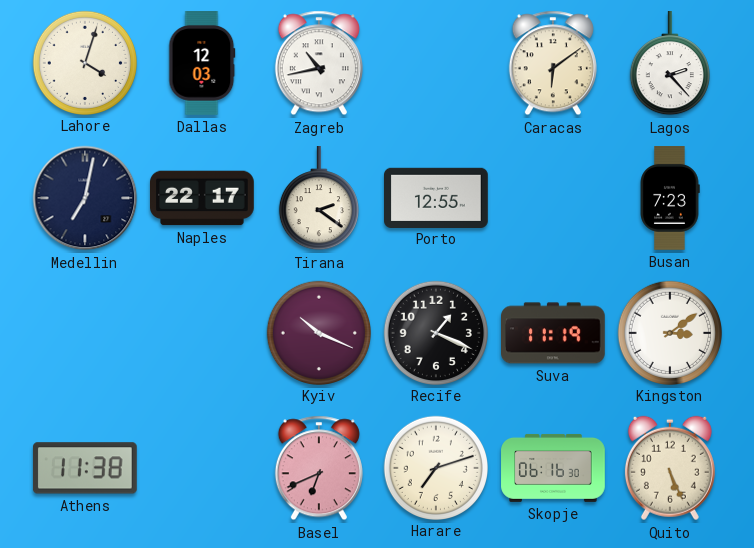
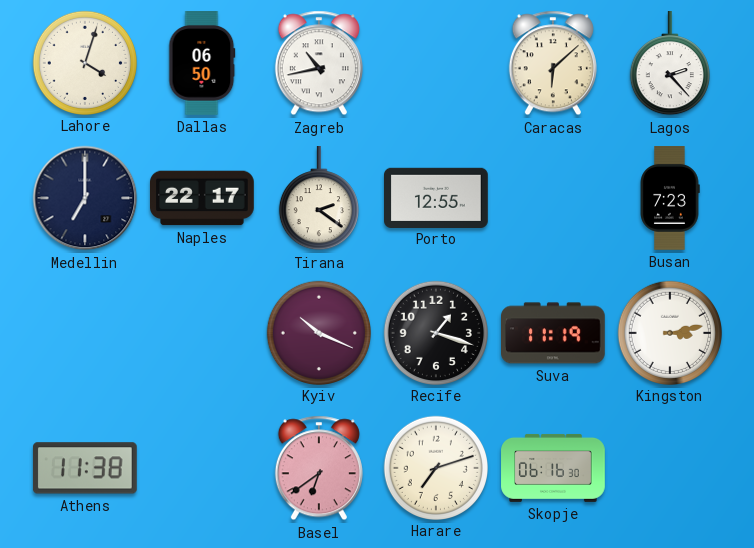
Dallas: 12:03 -> 06:50 (202, 63)
Caracas: 6:09 -> 6:08 (553, 63)
Medellin: 7:02 -> 7:00 (85, 198)
Recife: 1:19 -> 1:18 (435, 332)
Kingston: 3:09 -> 3:13 (669, 332)
Basel: 6:41 -> 6:39 (319, 468)
Quito: 5:26 -> none (670, 468)
